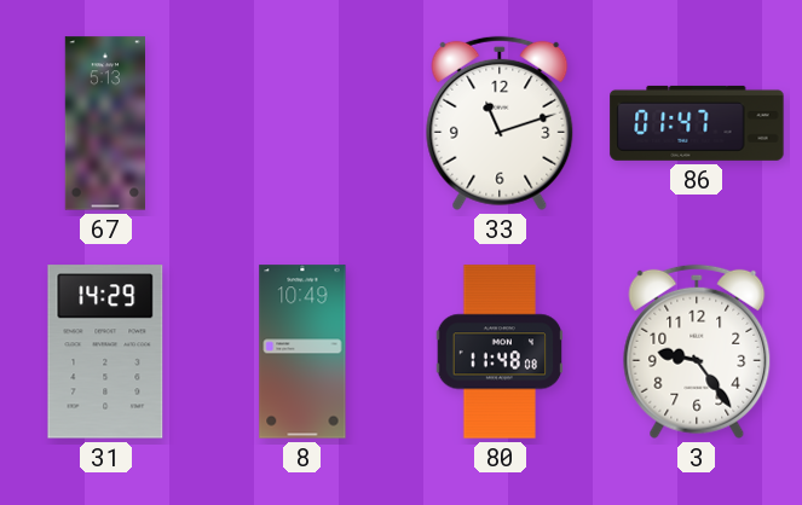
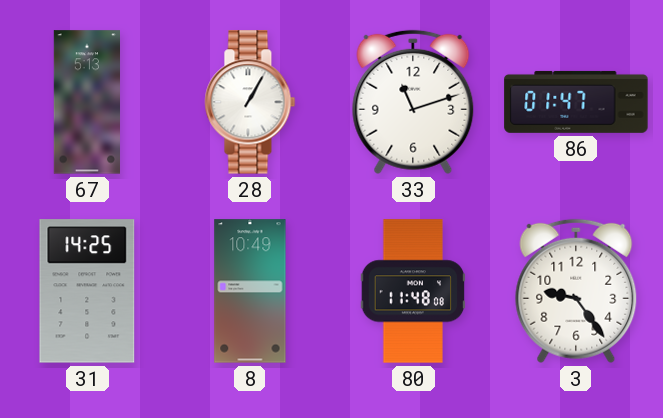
28: none -> 1:05 (250, 102)
31: 14:29 -> 14:25 (87, 291)
